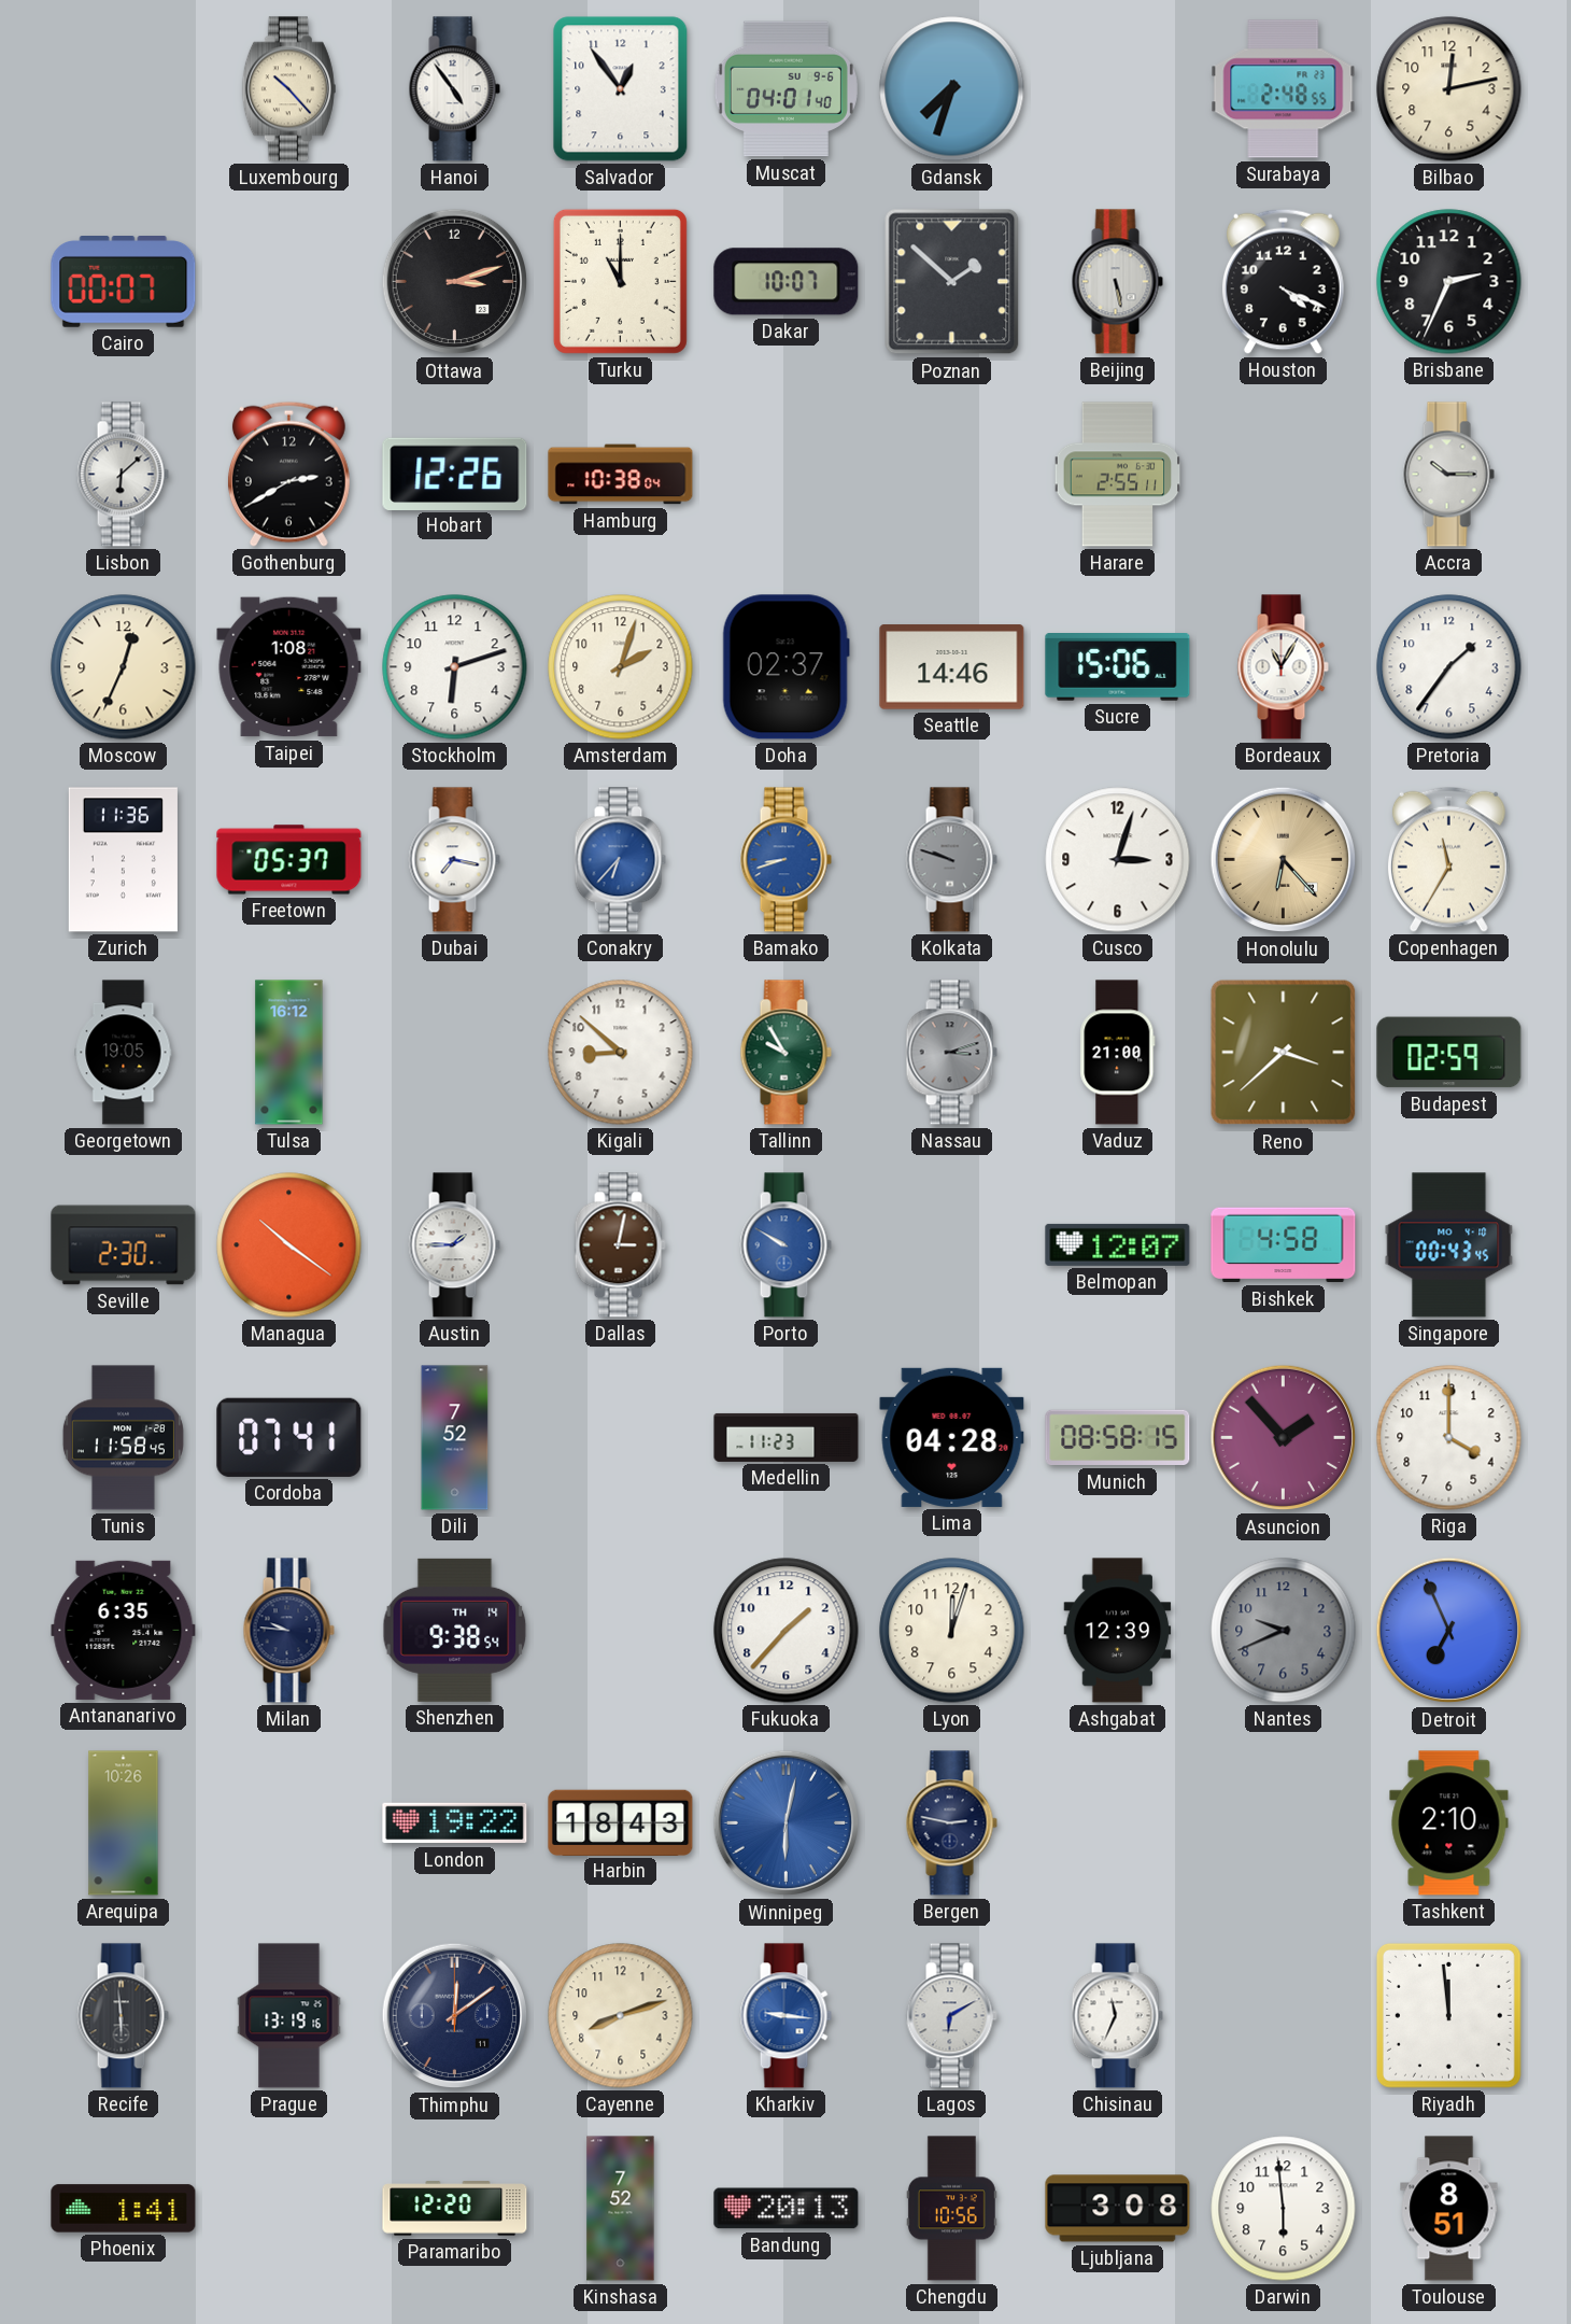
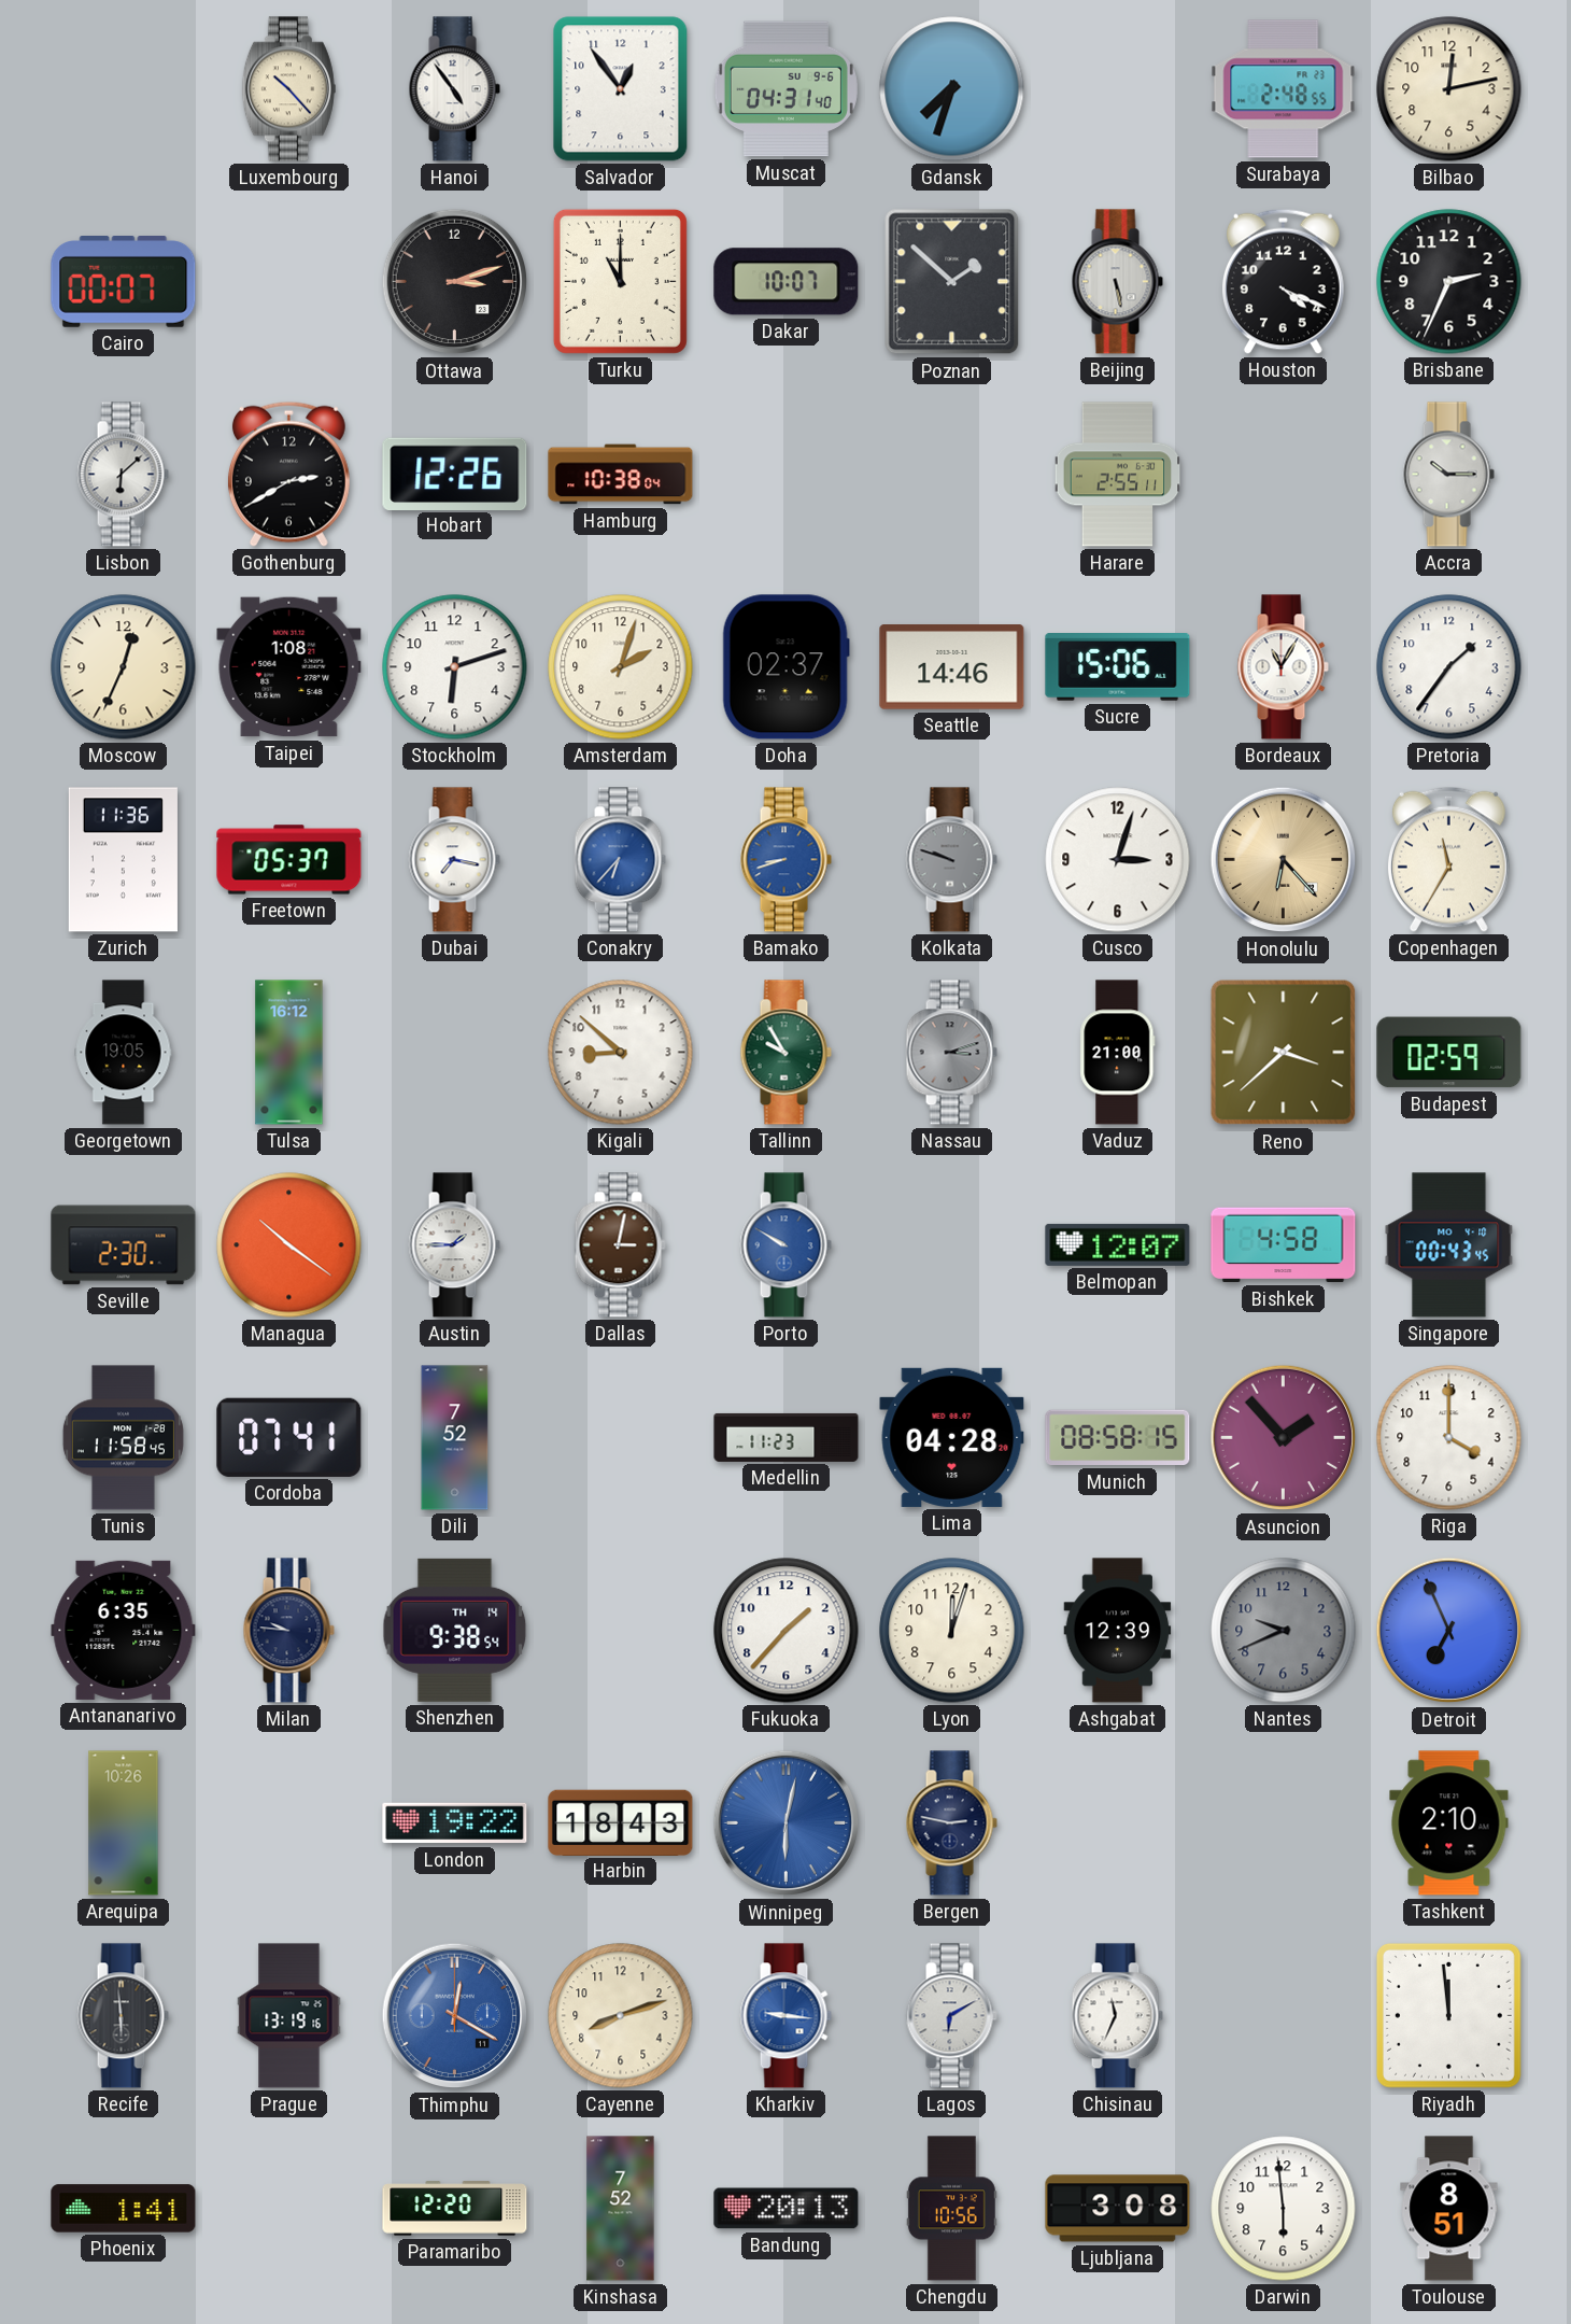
Muscat: 04:01 -> 04:31 (786, 89)
Thimphu: 12:09 -> 12:20 (455, 2016)
Thimphu dial: navy -> blue (455, 2016)
